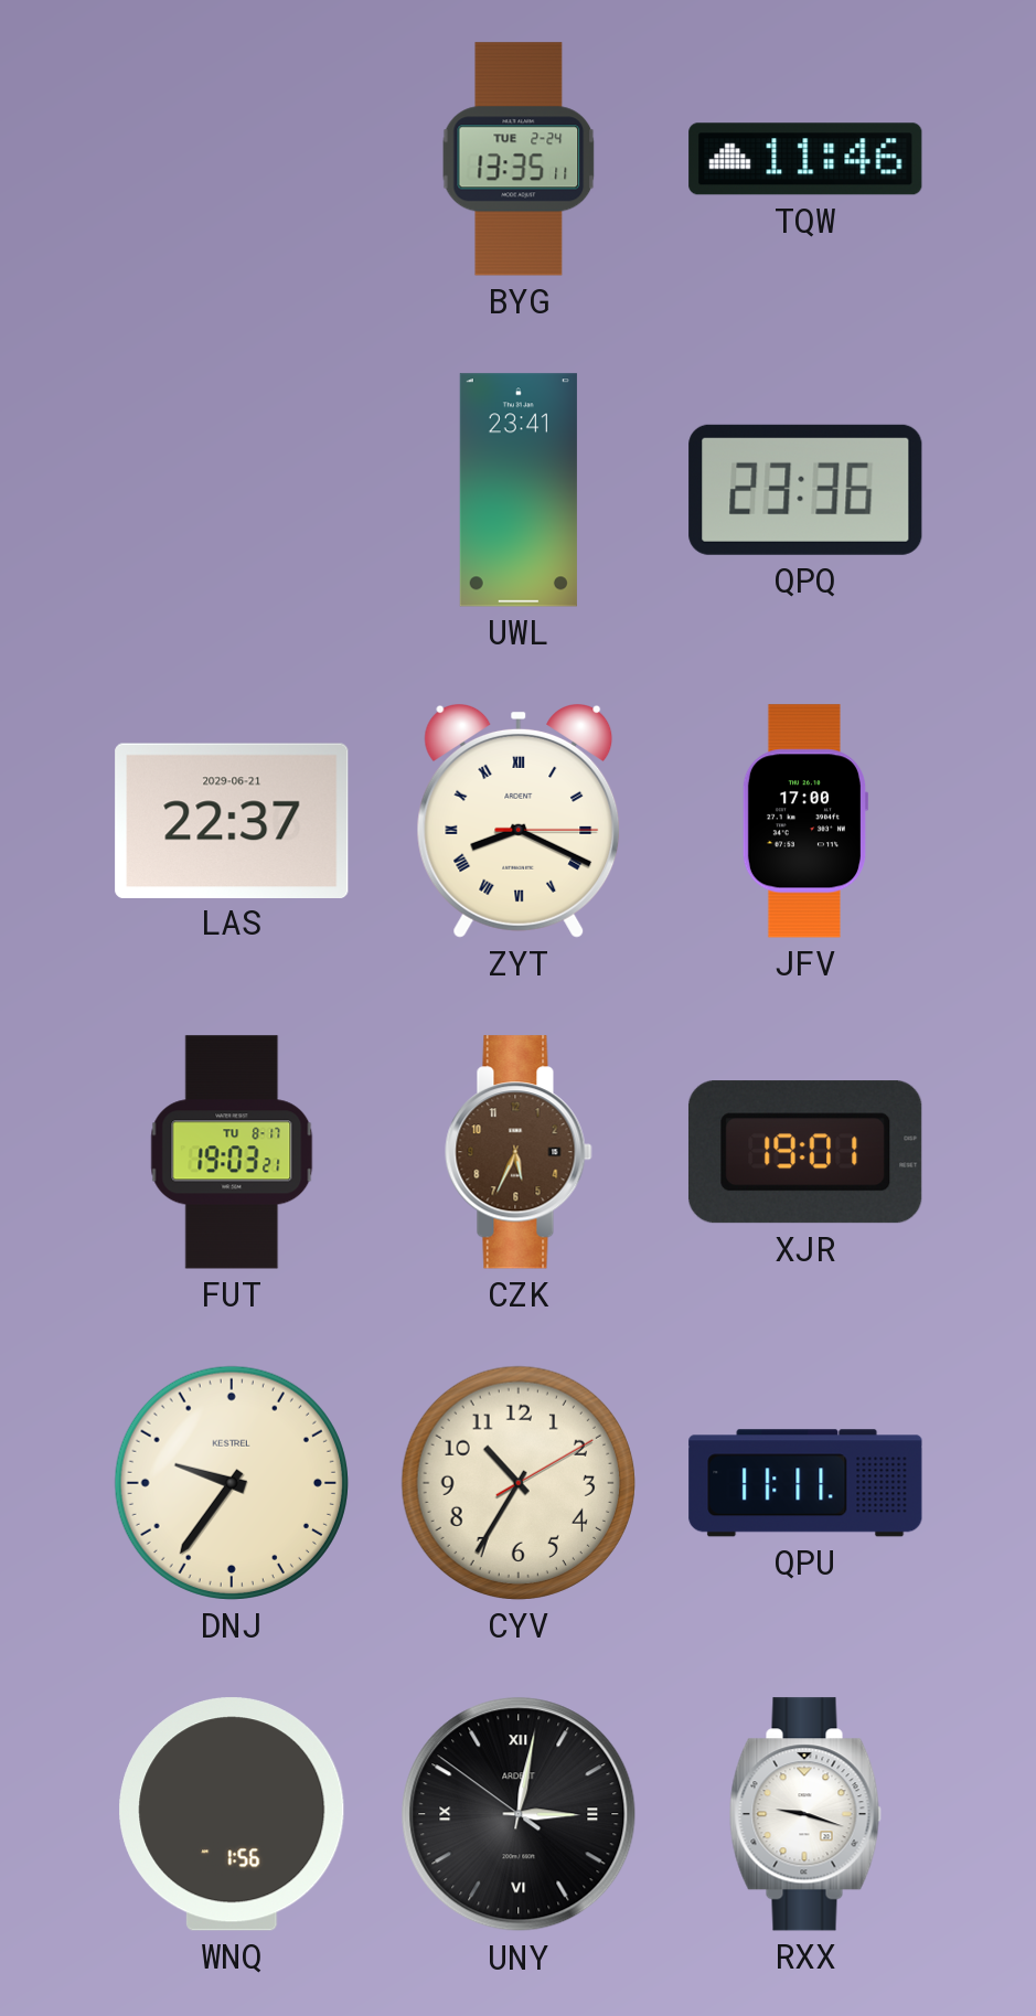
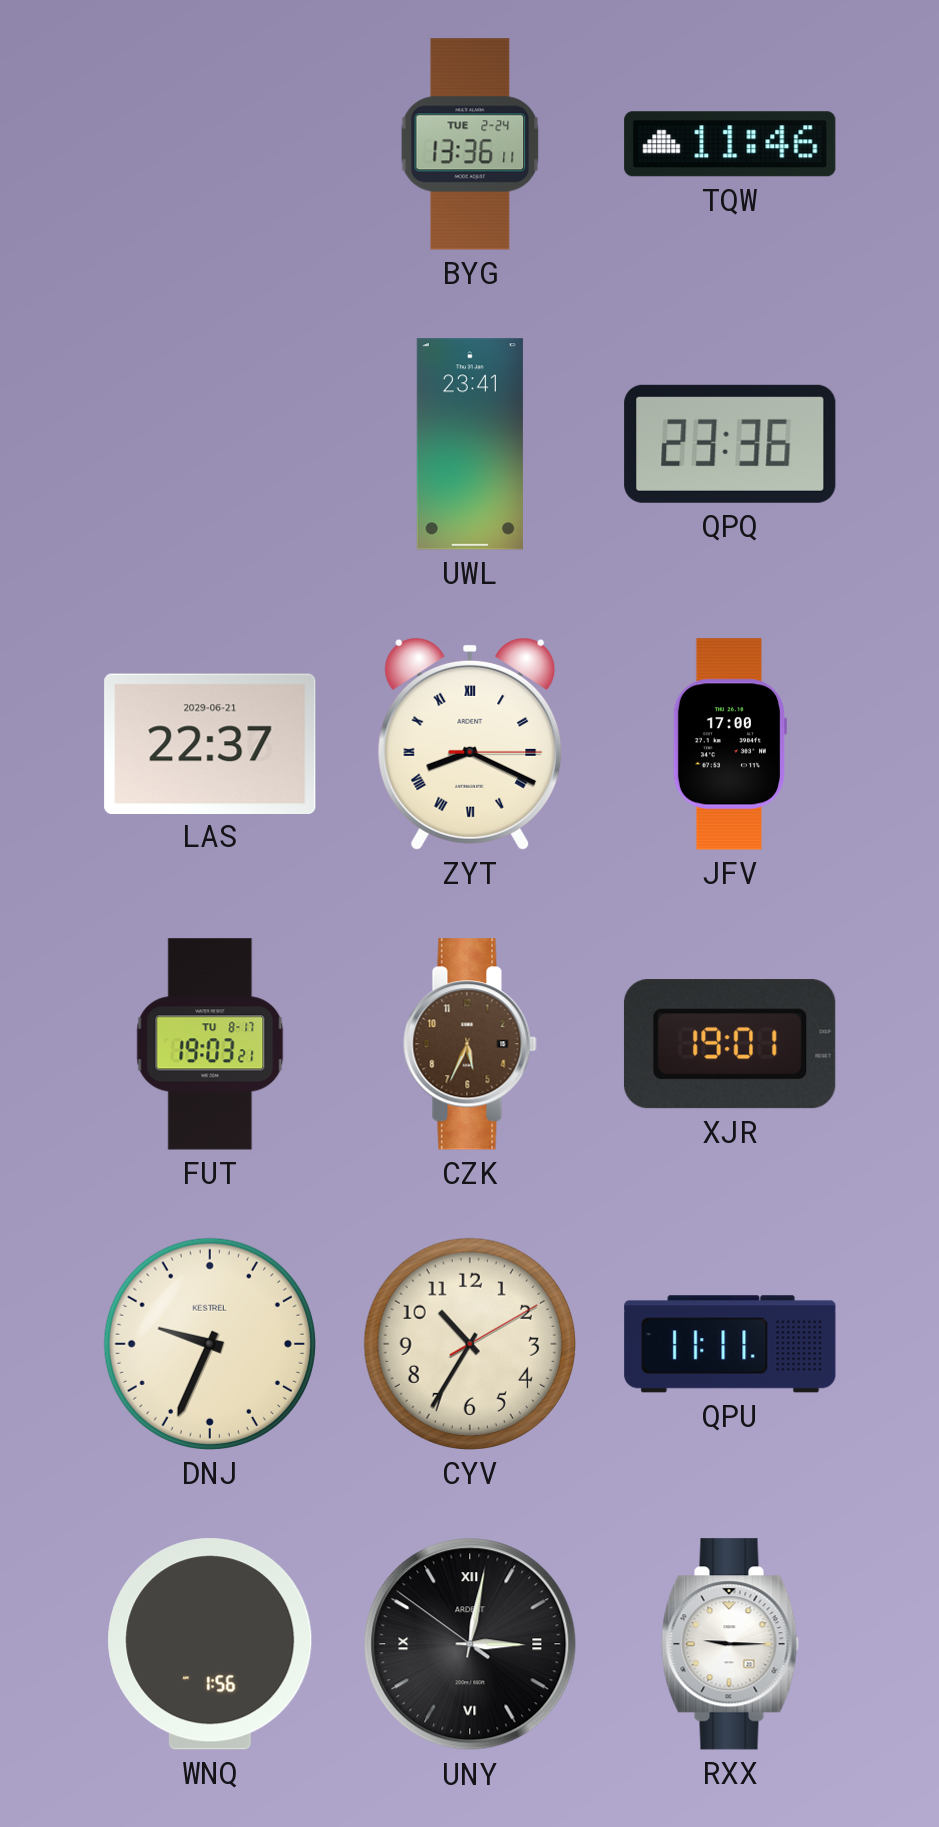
BYG: 13:35 -> 13:36 (470, 144)
DNJ: 9:36 -> 9:34 (210, 1344)
RXX: 9:18 -> 9:15 (730, 1644)
